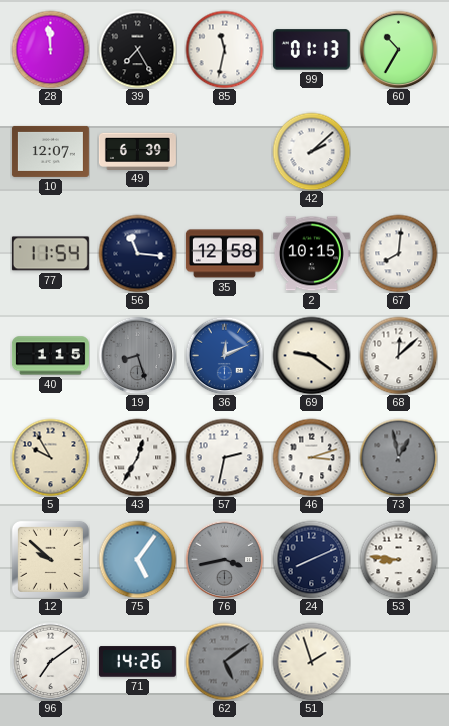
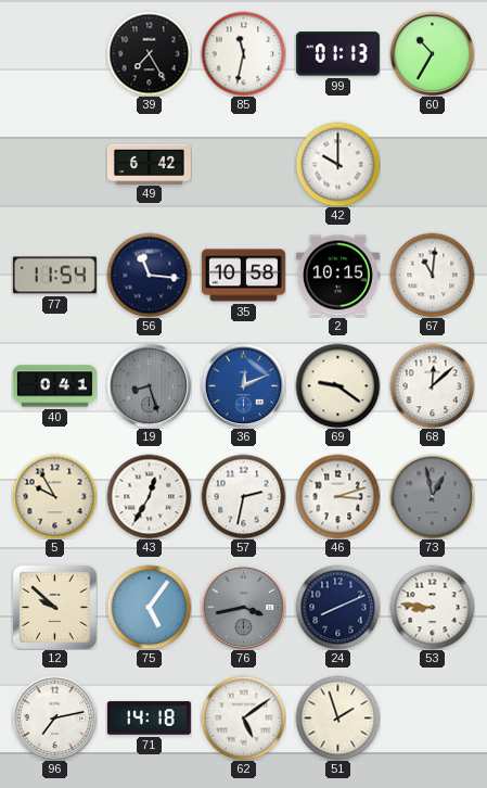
28: 11:59 -> none (50, 49)
10: 12:07 -> none (50, 151)
49: 6:39 -> 6:42 (149, 164)
42: 2:08 -> 10:00 (337, 164)
35: 12:58 -> 10:58 (243, 276)
67: 8:01 -> 11:01 (432, 275)
40: 1:15 -> 0:41 (54, 386)
96: 7:09 -> 7:13 (54, 717)
71: 14:26 -> 14:18 (149, 719)
62 dial: grey -> white (243, 717)
